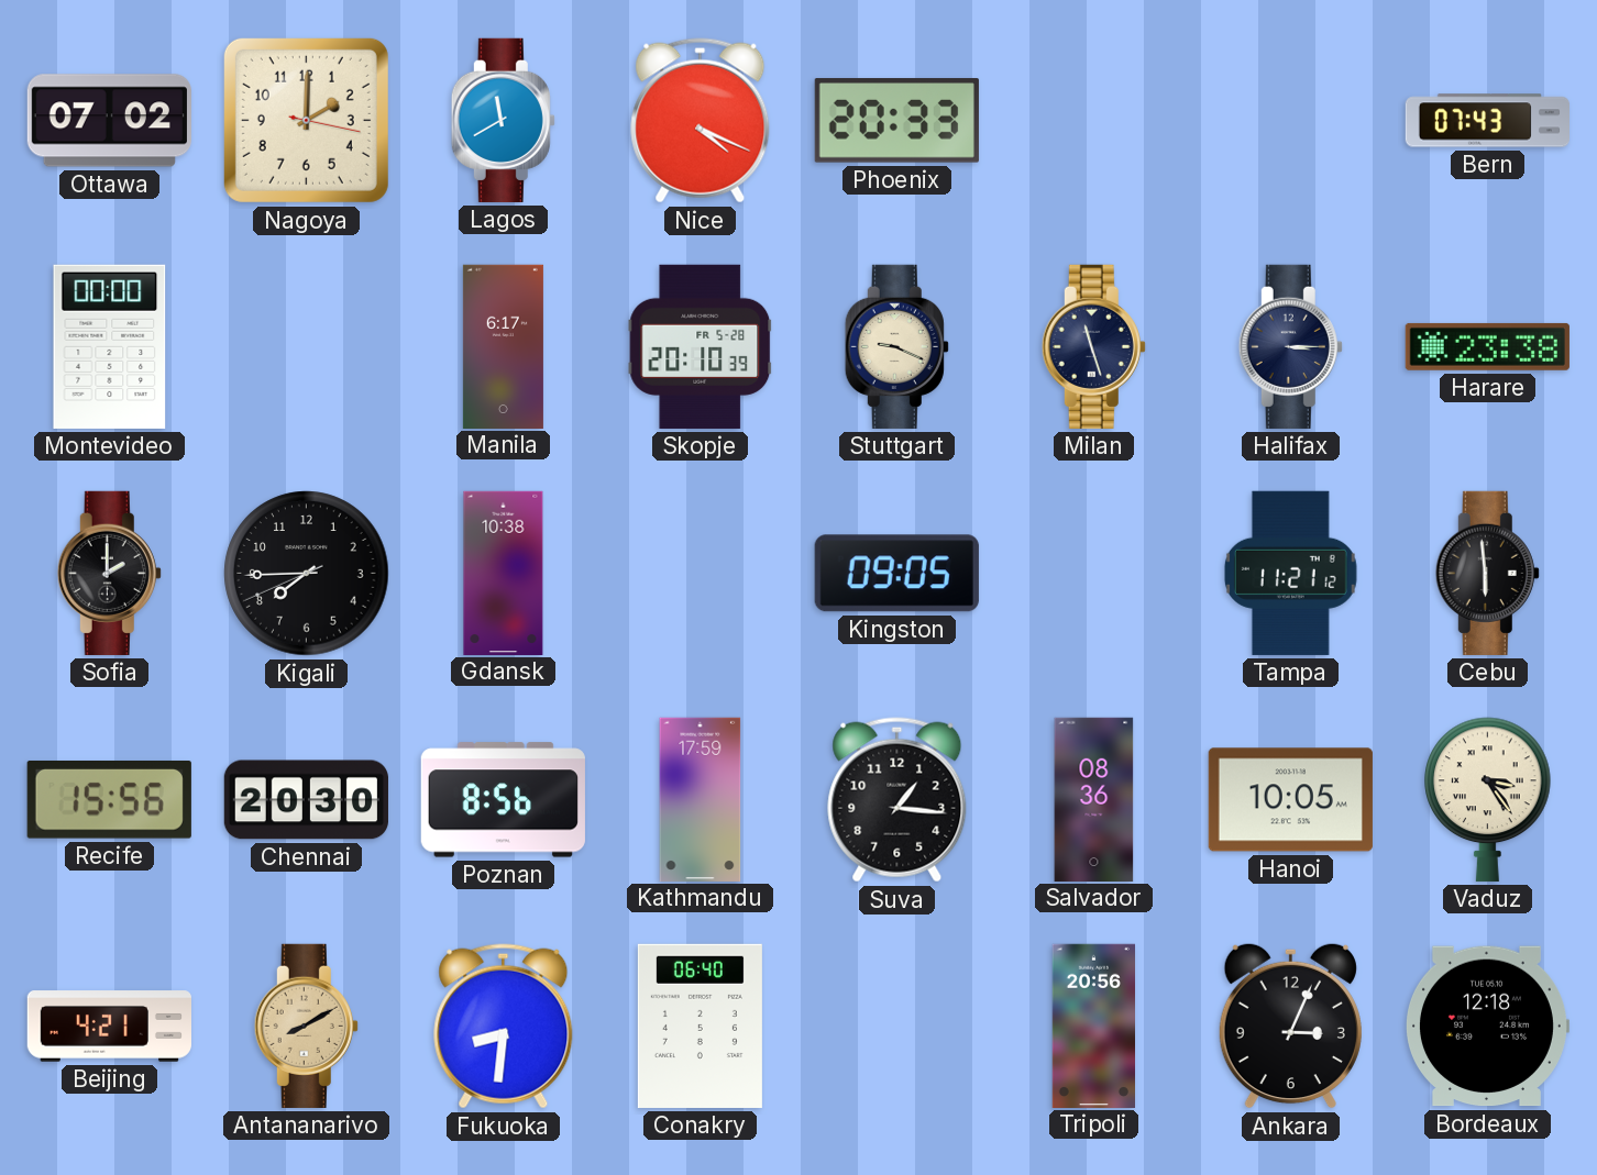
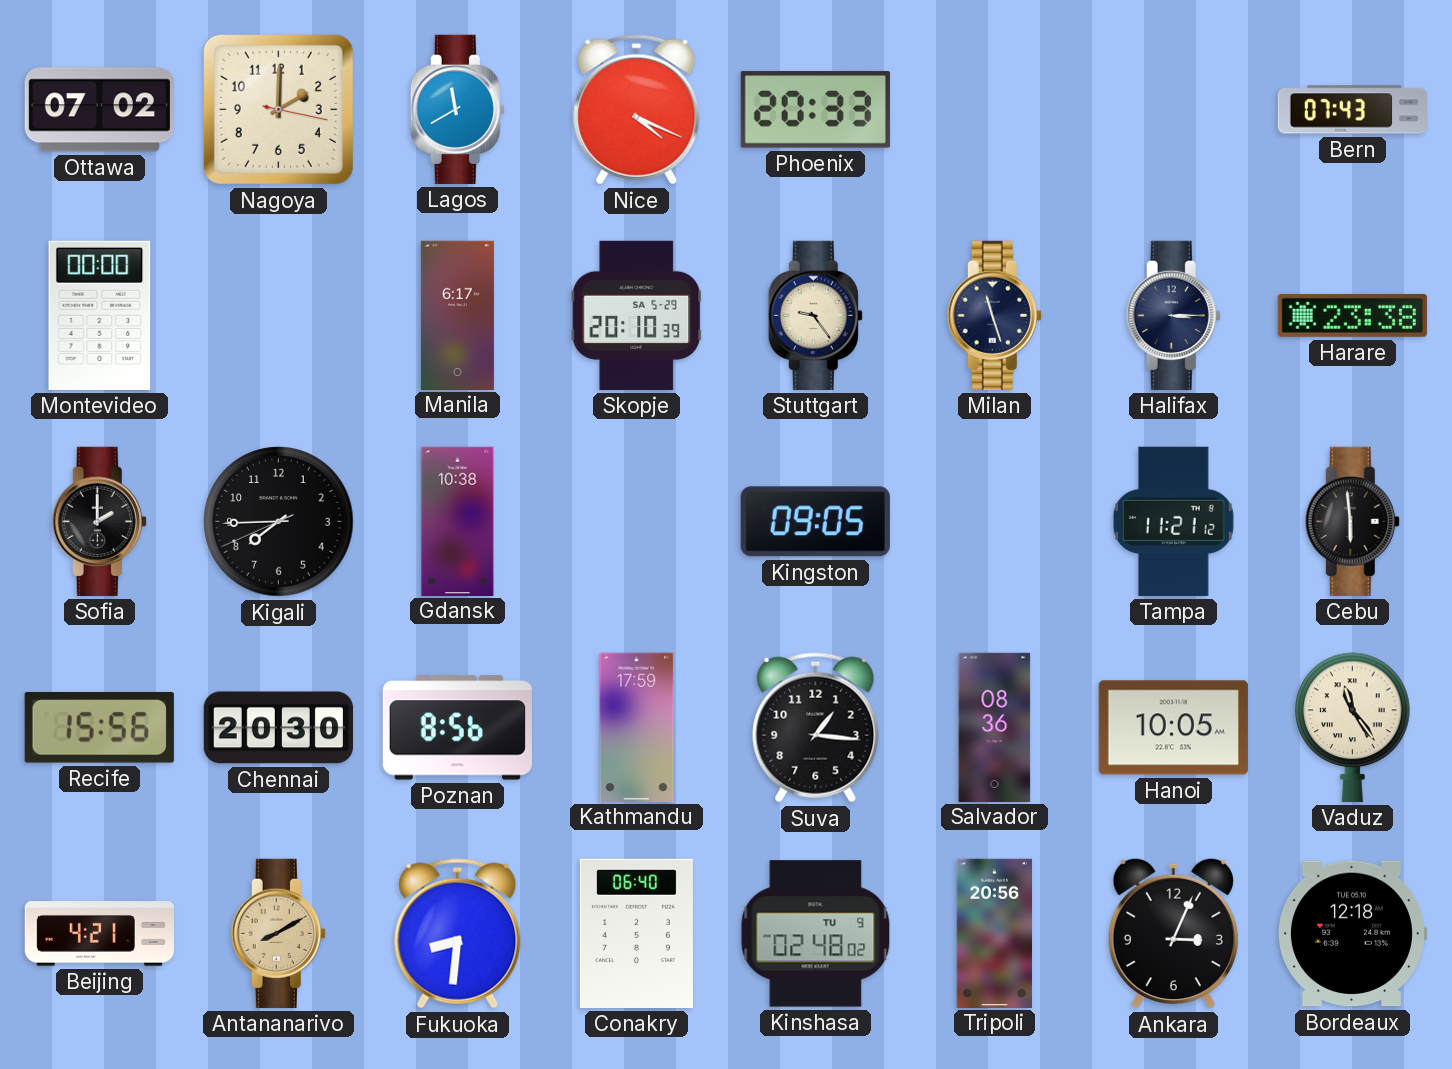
Skopje date: FR 5-28 -> SA 5-29 (637, 315)
Stuttgart: 9:19 -> 9:24 (815, 315)
Vaduz: 3:24 -> 11:24 (1353, 727)
Kinshasa: none -> 02:48 (816, 934)
